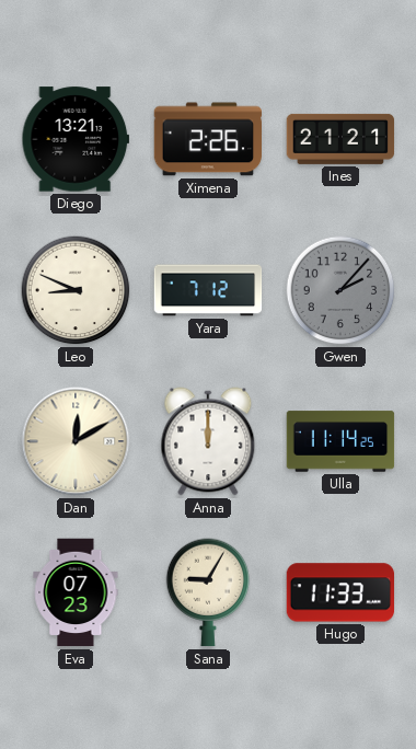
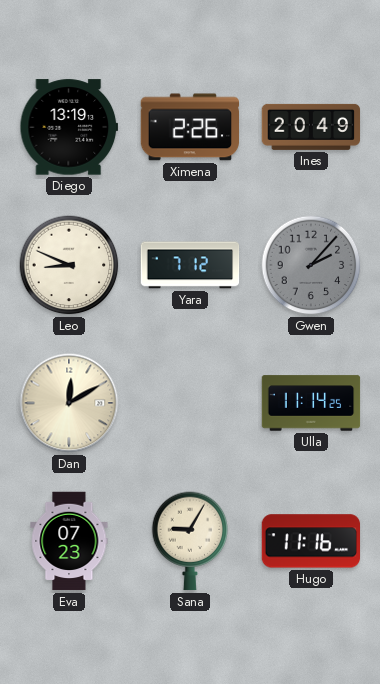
Diego: 13:21 -> 13:19 (68, 127)
Ines: 21:21 -> 20:49 (311, 127)
Anna: 12:00 -> none (208, 441)
Hugo: 11:33 -> 11:16 (311, 541)
